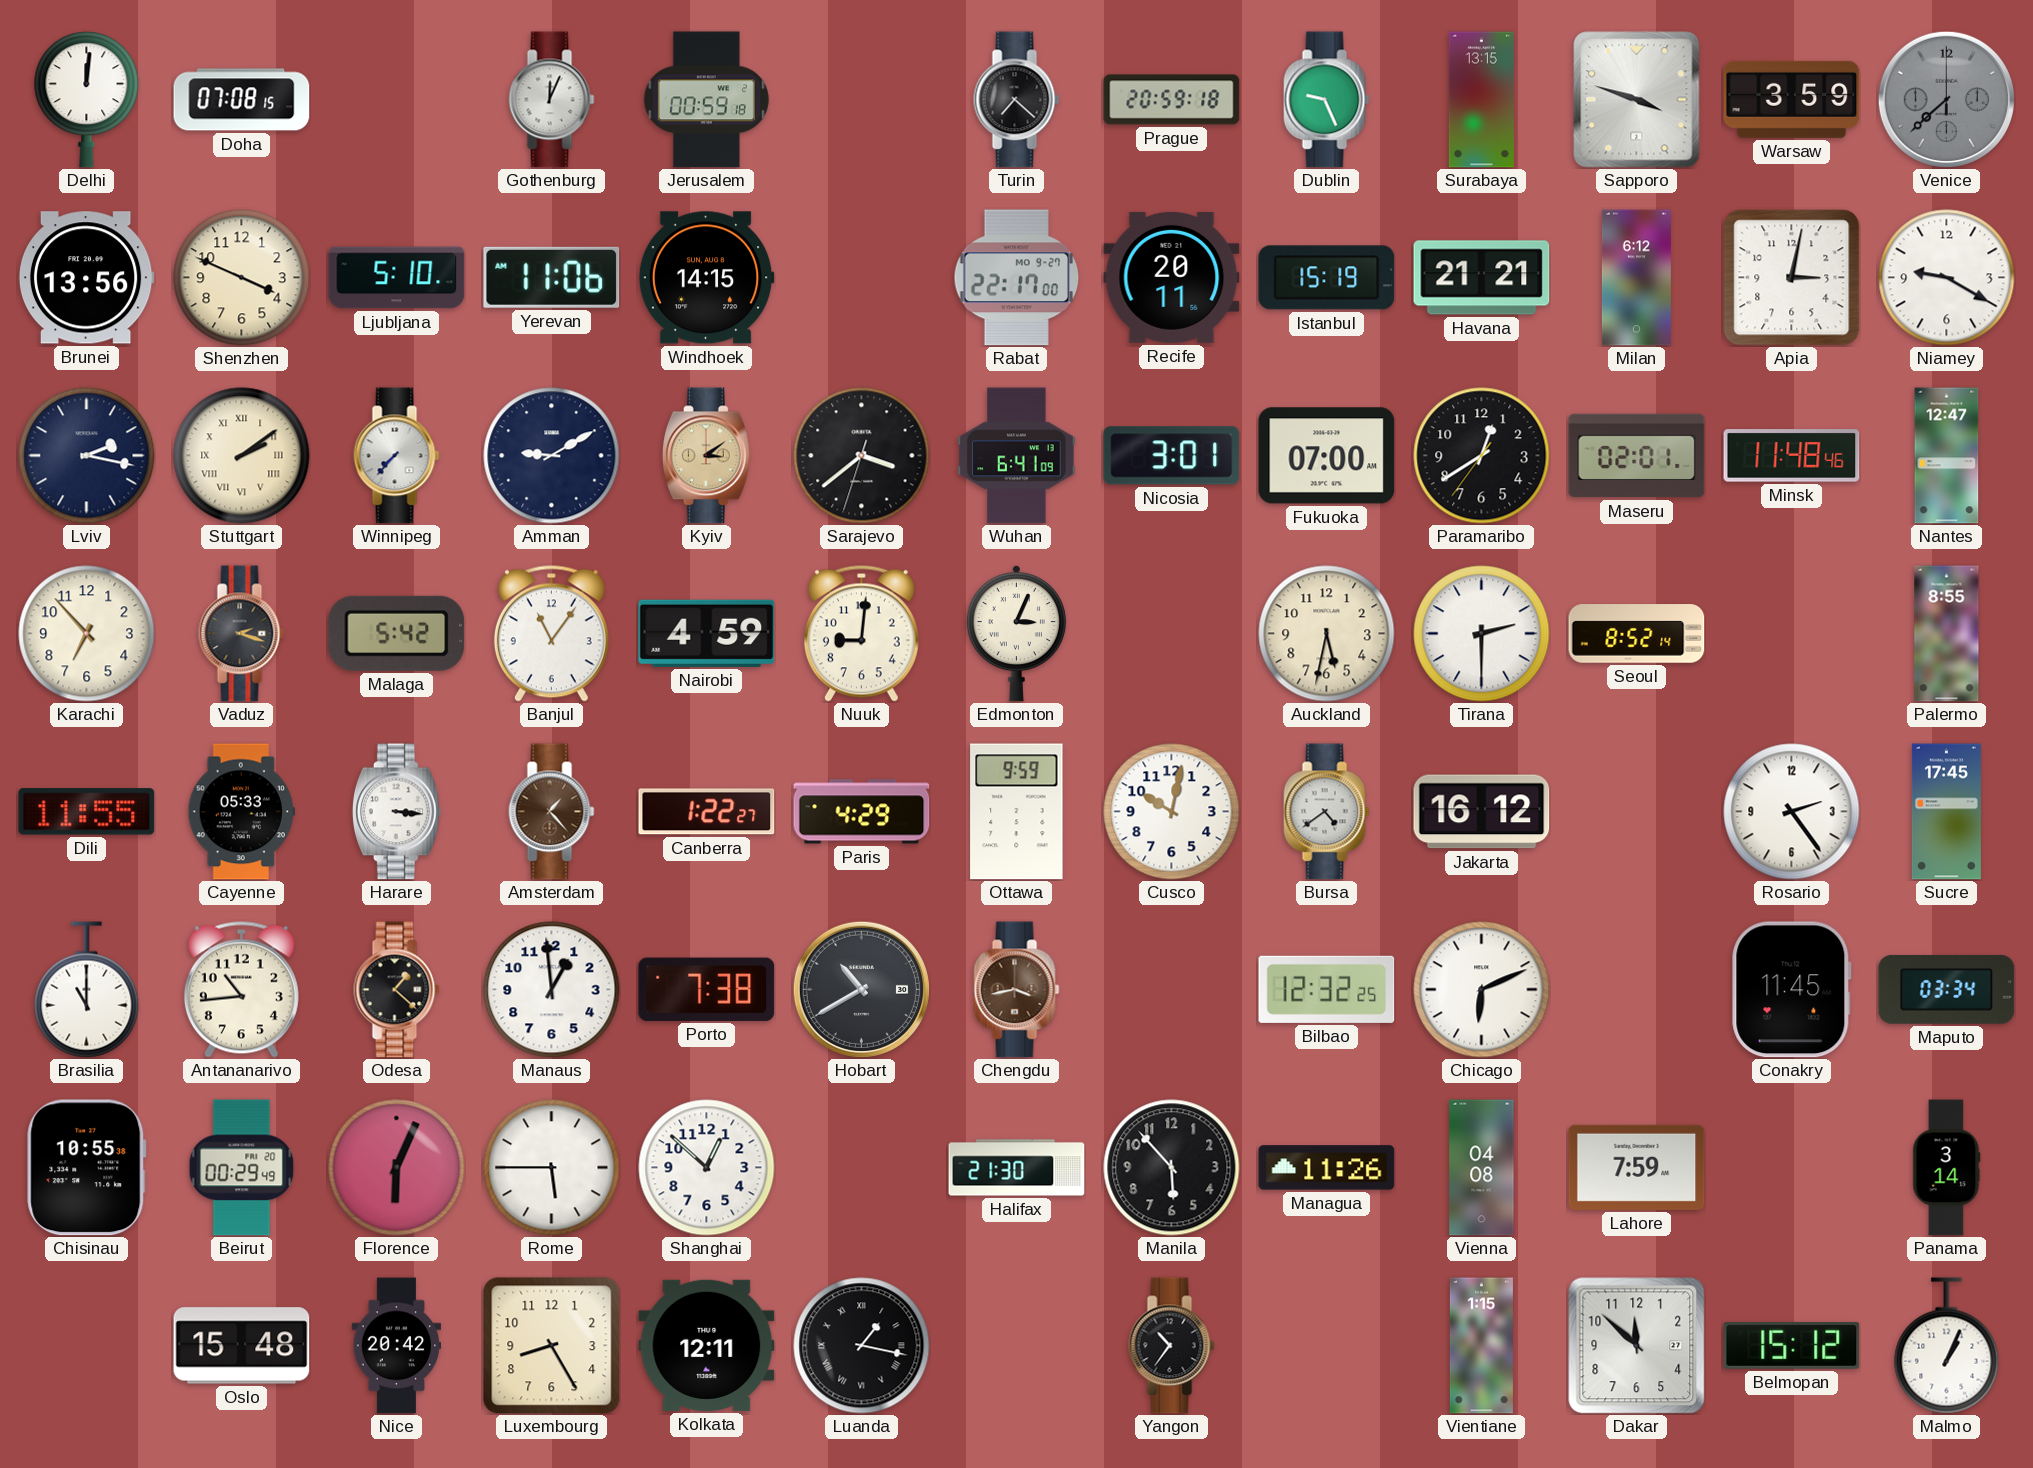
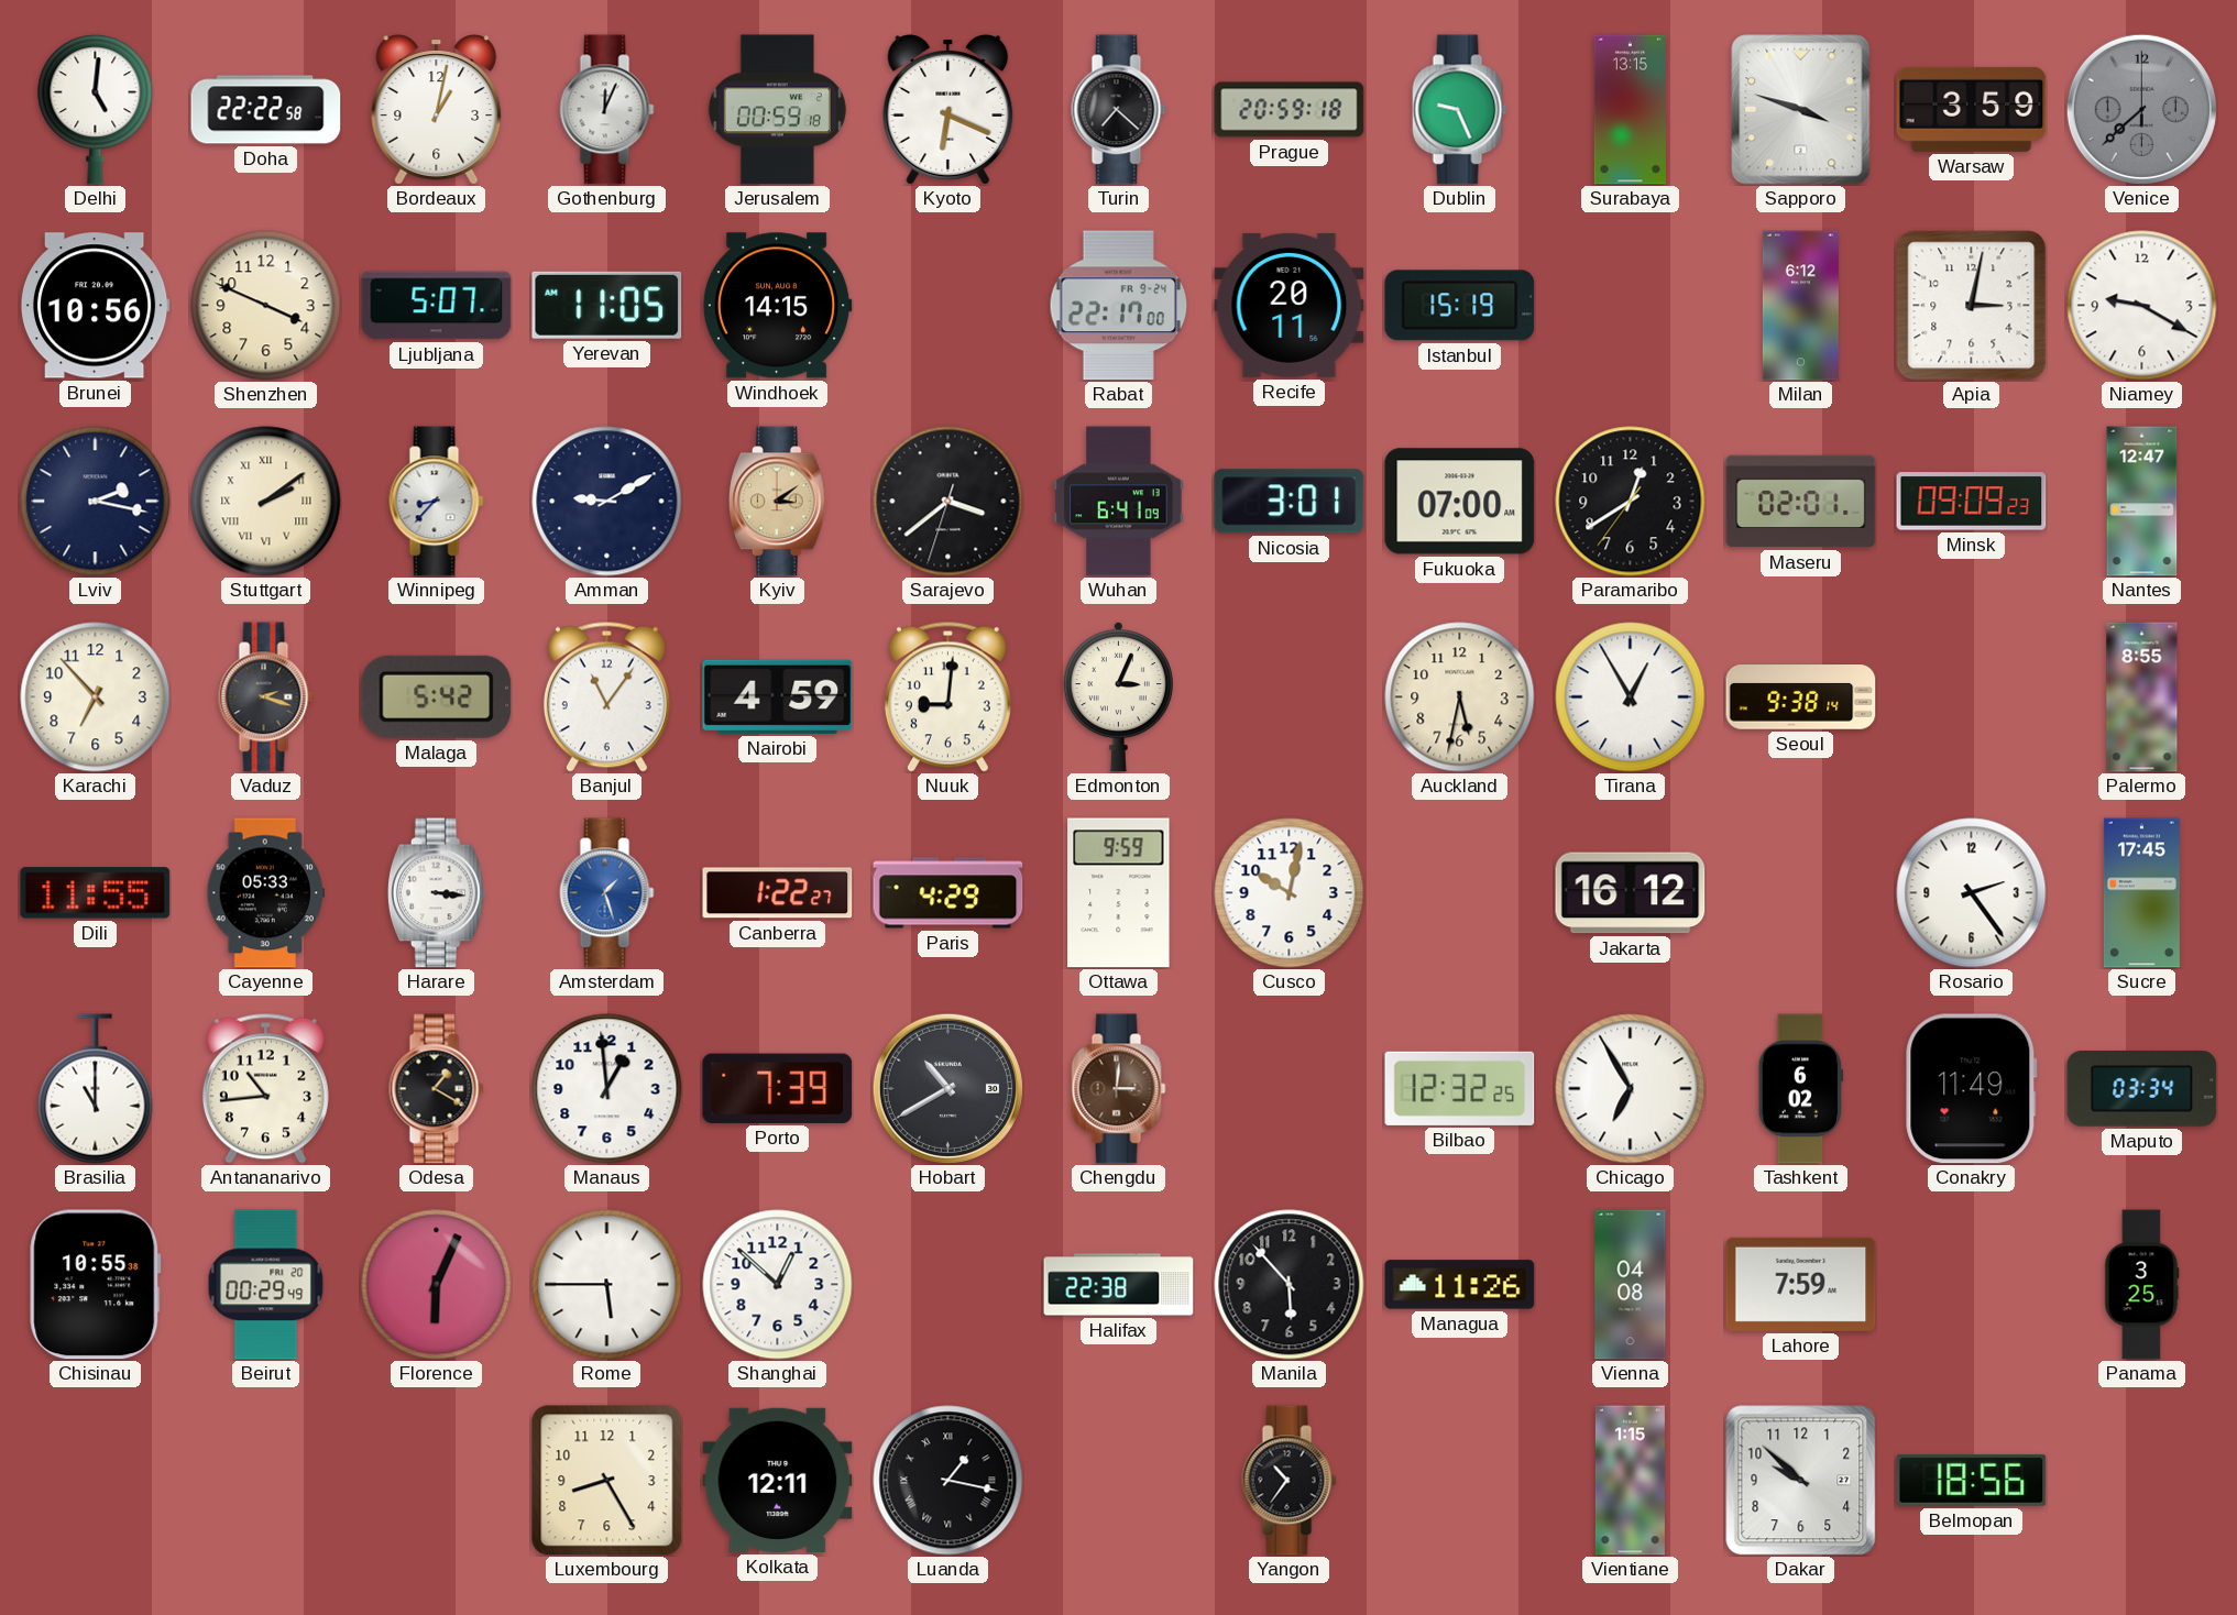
Delhi: 12:01 -> 5:01 (96, 110)
Doha: 07:08 -> 22:22 (266, 110)
Bordeaux: none -> 1:02 (437, 110)
Kyoto: none -> 6:19 (948, 110)
Brunei: 13:56 -> 10:56 (95, 306)
Ljubljana: 5:10 -> 5:07 (437, 306)
Yerevan: 11:06 -> 11:05 (607, 305)
Rabat date: MO 9-27 -> FR 9-24 (1119, 306)
Havana: 21:21 -> none (1482, 278)
Winnipeg: 7:37 -> 8:37 (437, 502)
Minsk: 11:48 -> 09:09 (1972, 502)
Tirana: 2:30 -> 12:55 (1631, 697)
Seoul: 8:52 -> 9:38 (1801, 697)
Amsterdam: 1:23 -> 1:27 (607, 893)
Amsterdam dial: brown -> blue (607, 893)
Bursa: 4:39 -> none (1327, 812)
Odesa: 1:22 -> 1:20 (437, 1089)
Porto: 7:38 -> 7:39 (778, 1088)
Chengdu: 3:43 -> 3:01 (1119, 1089)
Chicago: 6:11 -> 6:55 (1631, 1089)
Tashkent: none -> 6:02 (1800, 1089)
Conakry: 11:45 -> 11:49 (1972, 1089)
Halifax: 21:30 -> 22:38 (1119, 1285)
Panama: 3:14 -> 3:25 (2142, 1285)
Oslo: 15:48 -> none (242, 1346)
Nice: 20:42 -> none (397, 1346)
Dakar: 11:52 -> 9:52 (1801, 1481)
Belmopan: 15:12 -> 18:56 (1972, 1480)
Malmo: 1:04 -> none (1947, 1346)
